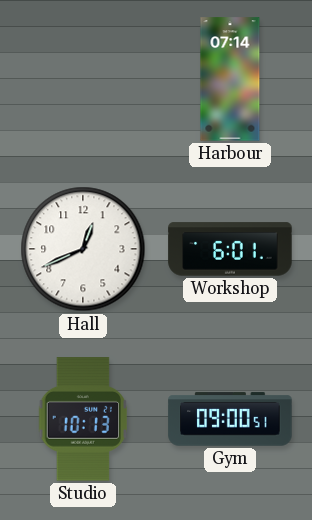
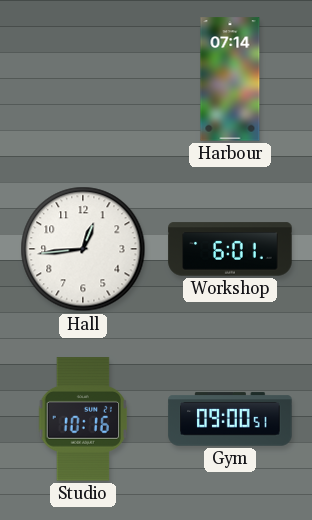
Hall: 12:41 -> 12:44 (83, 249)
Studio: 10:13 -> 10:16 (82, 419)
